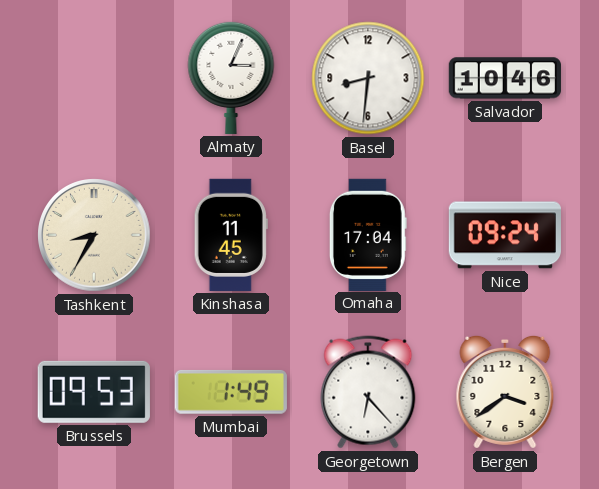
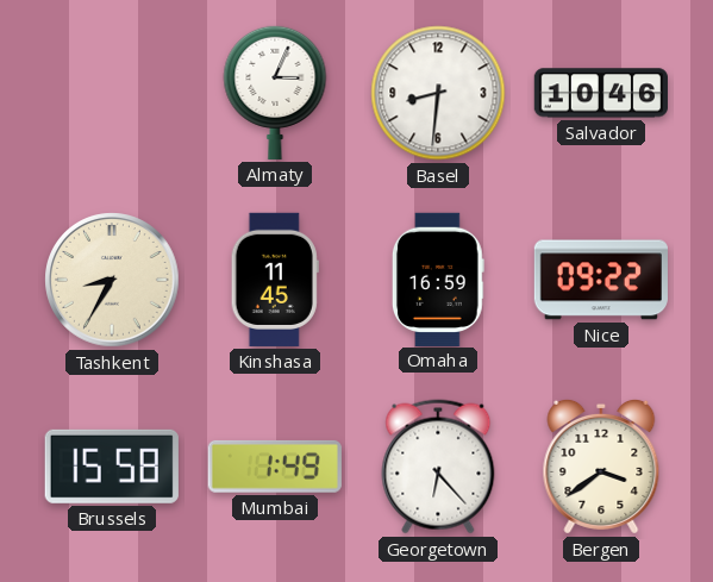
Omaha: 17:04 -> 16:59 (438, 279)
Nice: 09:24 -> 09:22 (601, 280)
Brussels: 09:53 -> 15:58 (112, 467)
